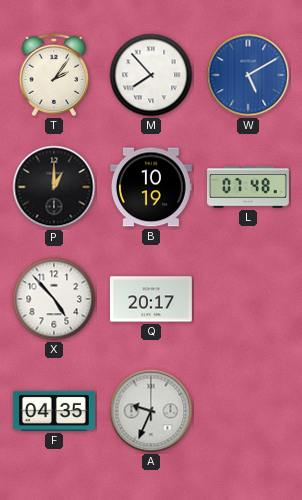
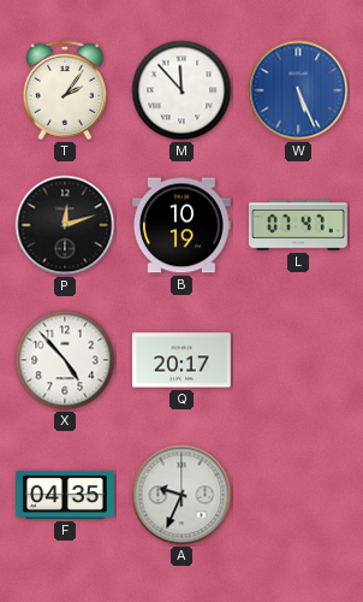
M: 7:53 -> 11:53 (181, 90)
W: 5:10 -> 5:26 (298, 90)
P: 1:00 -> 12:12 (65, 225)
L: 07:48 -> 07:47 (299, 225)
